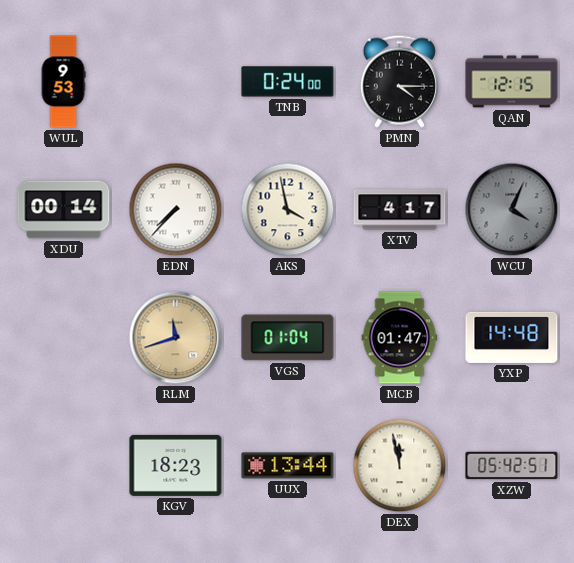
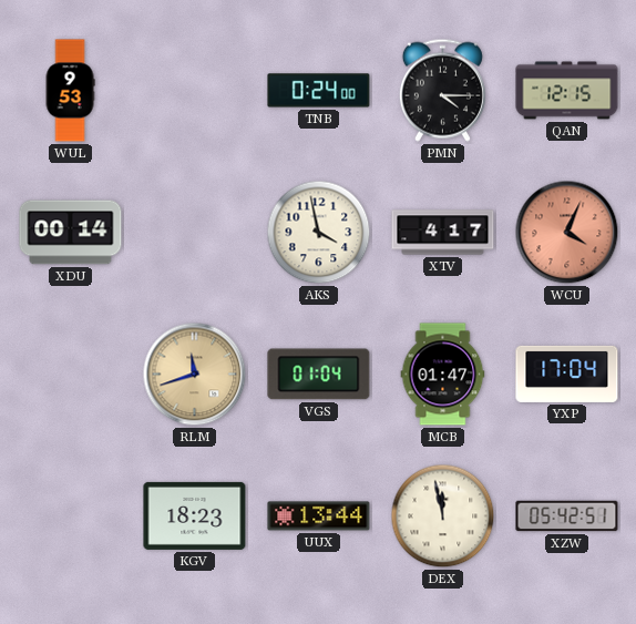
EDN: 7:37 -> none (176, 210)
WCU dial: grey -> salmon (567, 233)
YXP: 14:48 -> 17:04 (567, 374)
